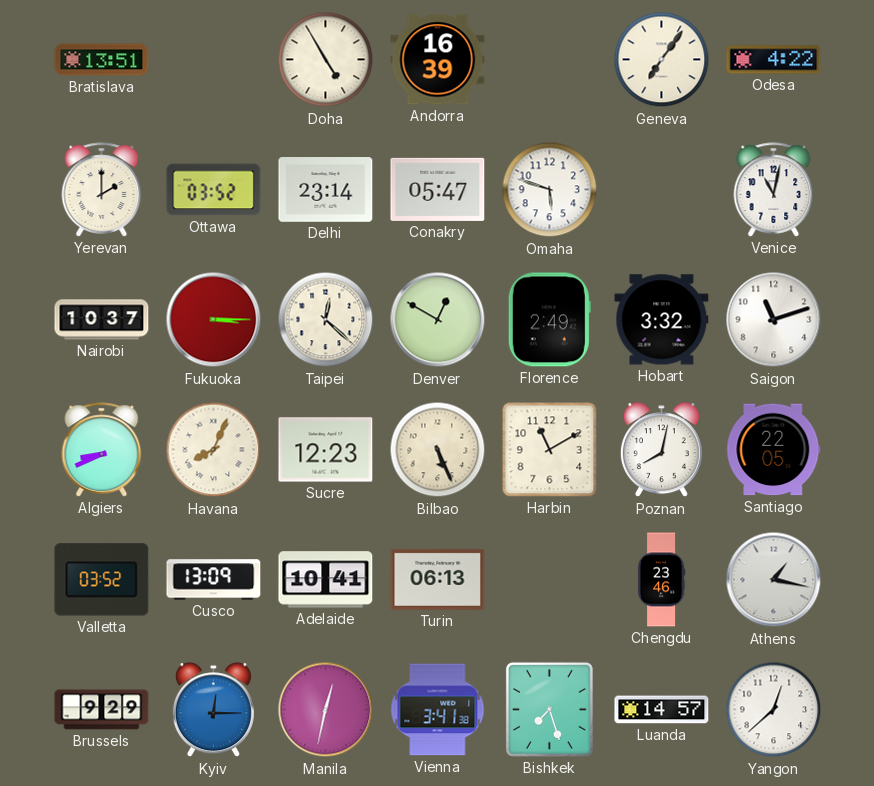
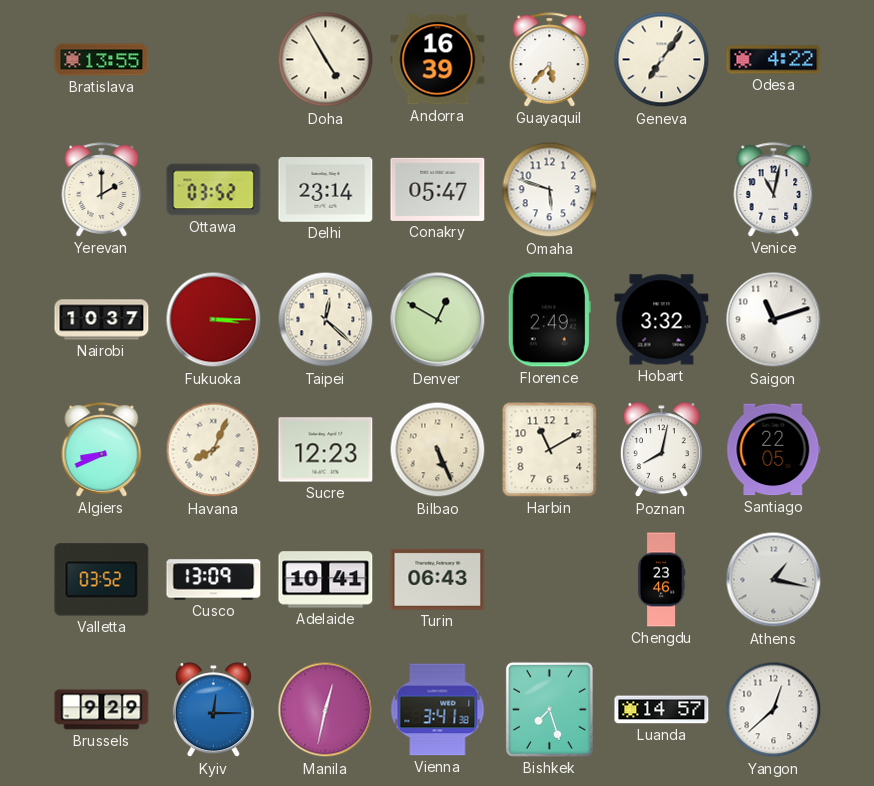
Bratislava: 13:51 -> 13:55 (102, 60)
Guayaquil: none -> 5:37 (550, 60)
Turin: 06:13 -> 06:43 (438, 579)
